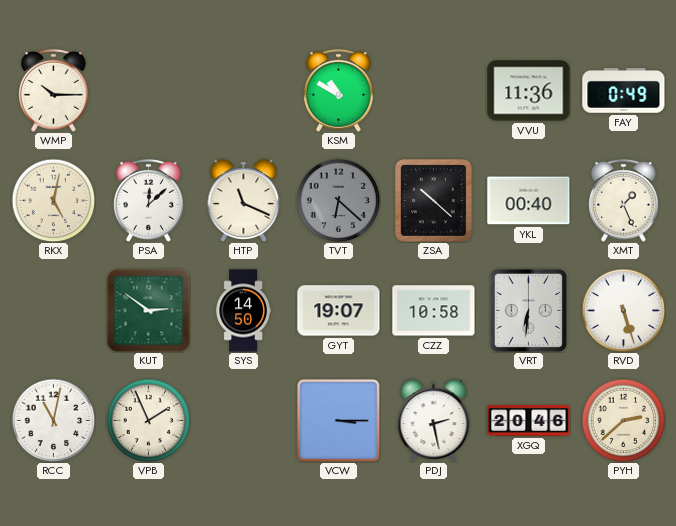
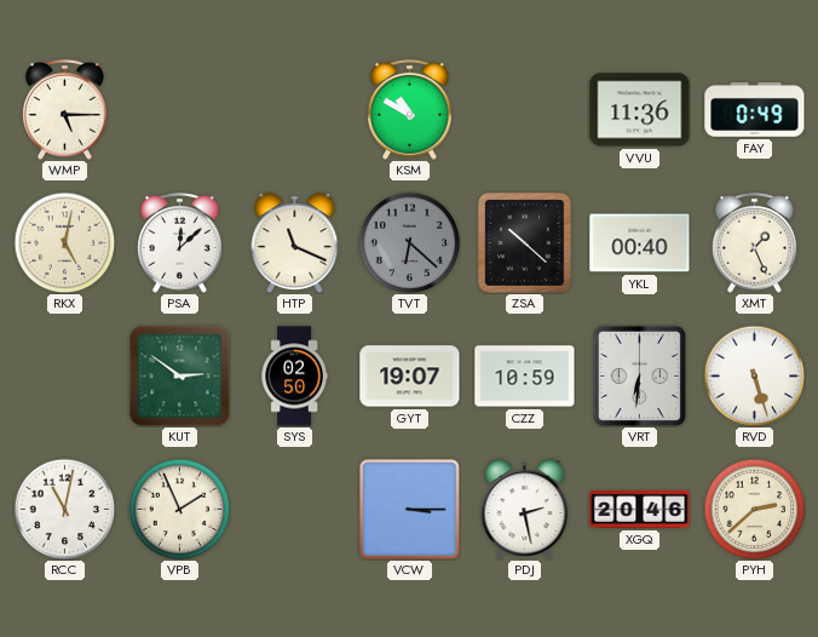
WMP: 10:15 -> 5:15 (65, 109)
SYS: 14:50 -> 02:50 (294, 377)
CZZ: 10:58 -> 10:59 (525, 377)
